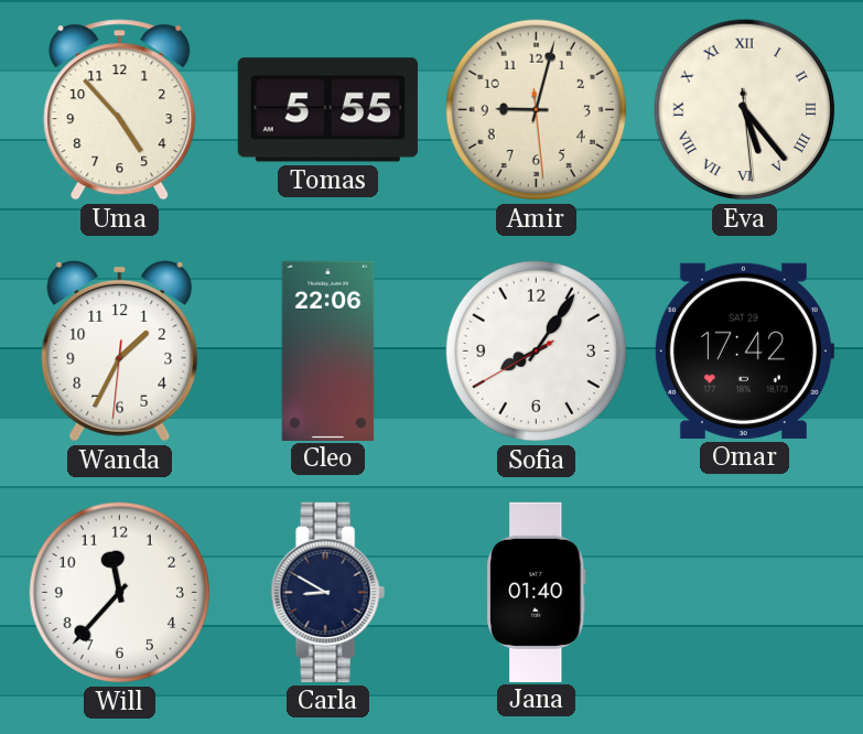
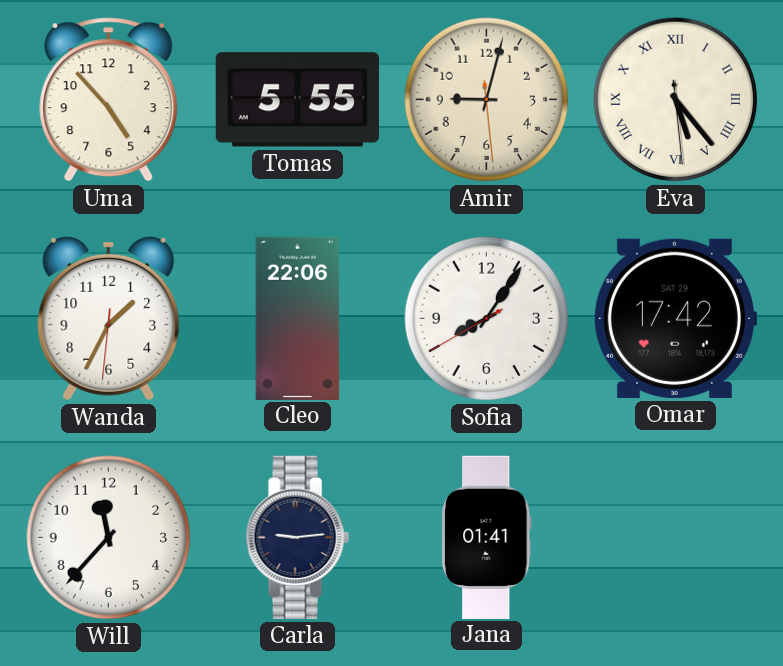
Carla: 8:50 -> 9:14 (297, 537)
Jana: 01:40 -> 01:41 (487, 537)
